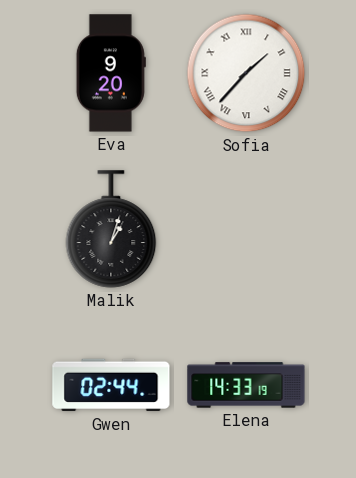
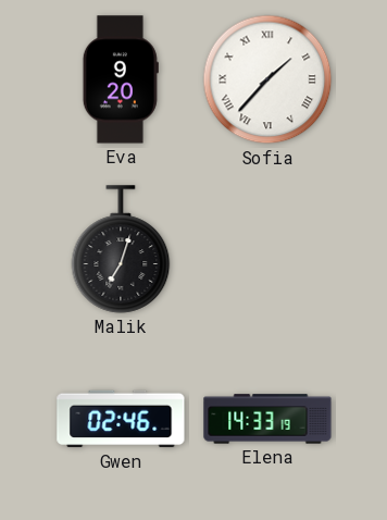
Malik: 1:03 -> 7:03 (121, 249)
Gwen: 02:44 -> 02:46 (121, 419)
